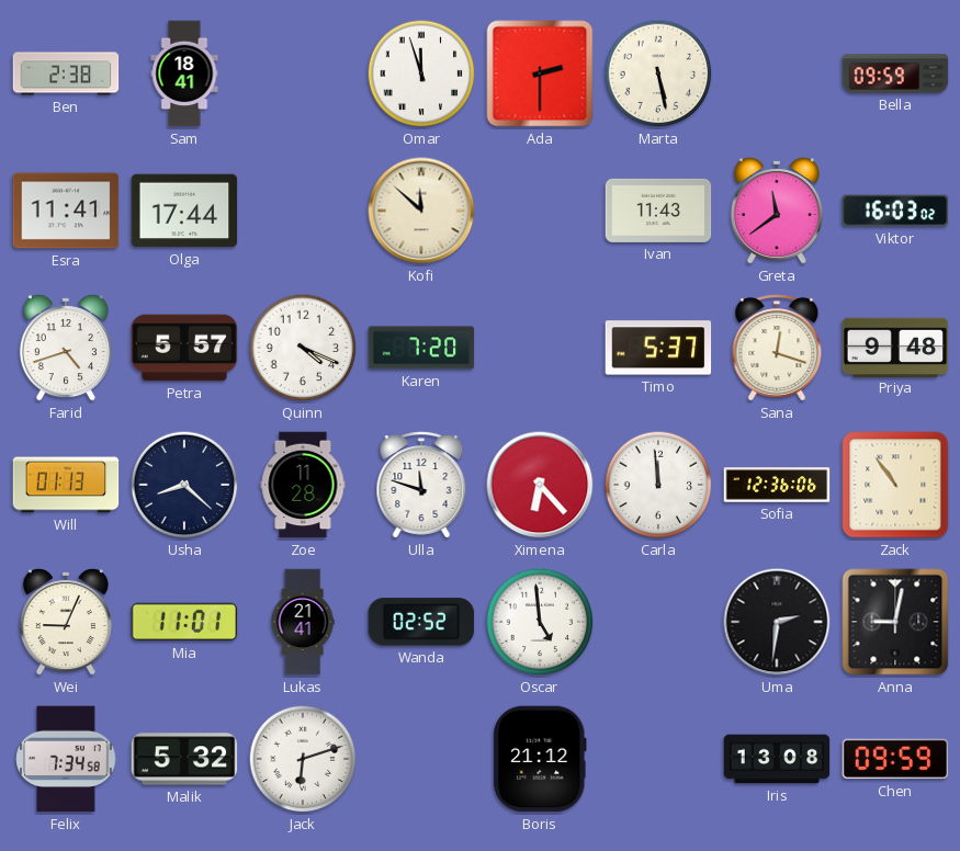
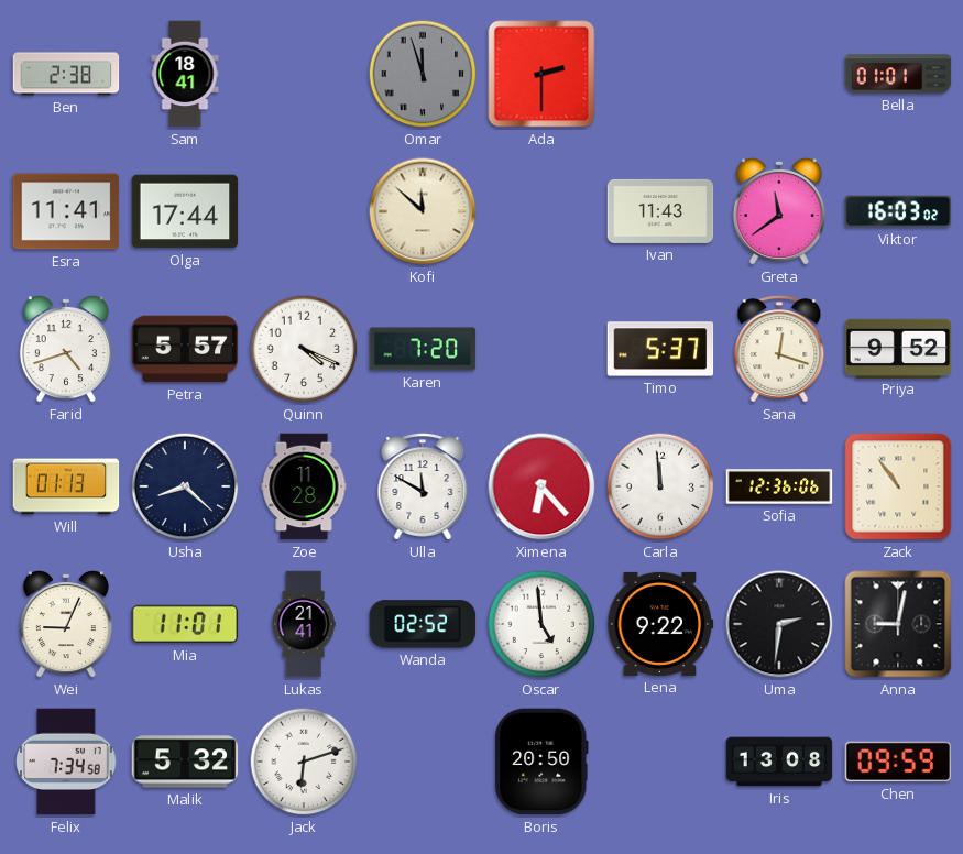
Omar dial: white -> grey (423, 74)
Marta: 5:28 -> none (658, 73)
Bella: 09:59 -> 01:01 (898, 74)
Priya: 9:48 -> 9:52 (898, 348)
Ulla: 11:48 -> 11:50 (423, 486)
Lena: none -> 9:22 (660, 624)
Boris: 21:12 -> 20:50 (541, 762)
